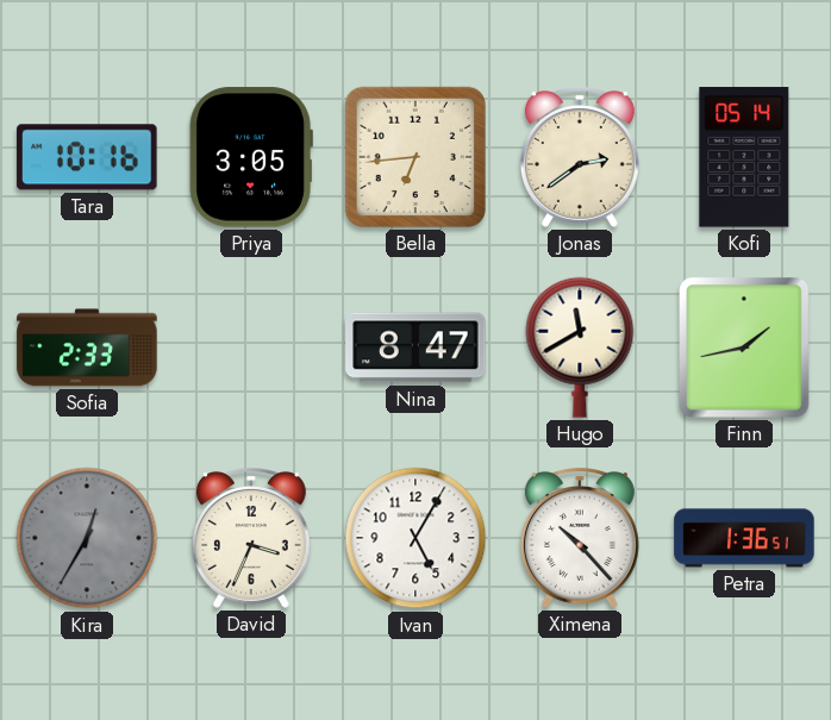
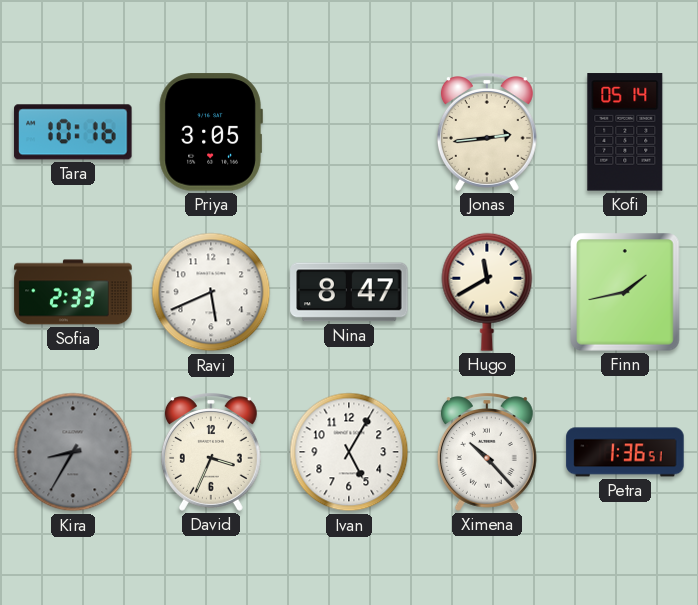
Bella: 6:44 -> none (415, 157)
Jonas: 2:39 -> 2:44 (487, 132)
Ravi: none -> 5:41 (211, 292)
Kira: 12:35 -> 8:35 (73, 452)
